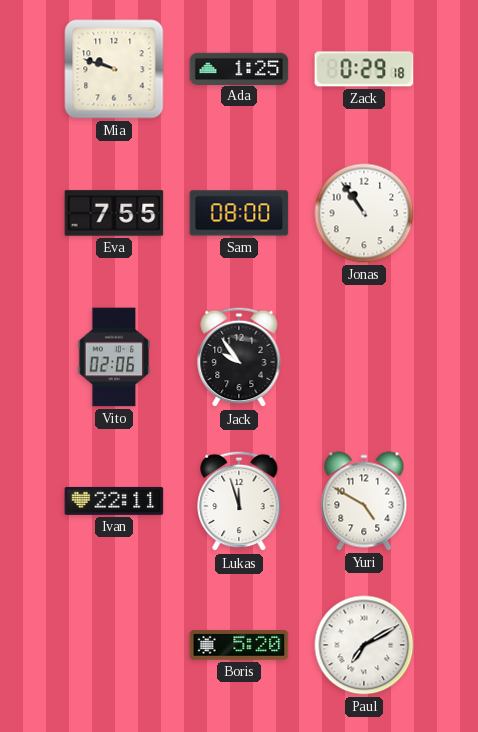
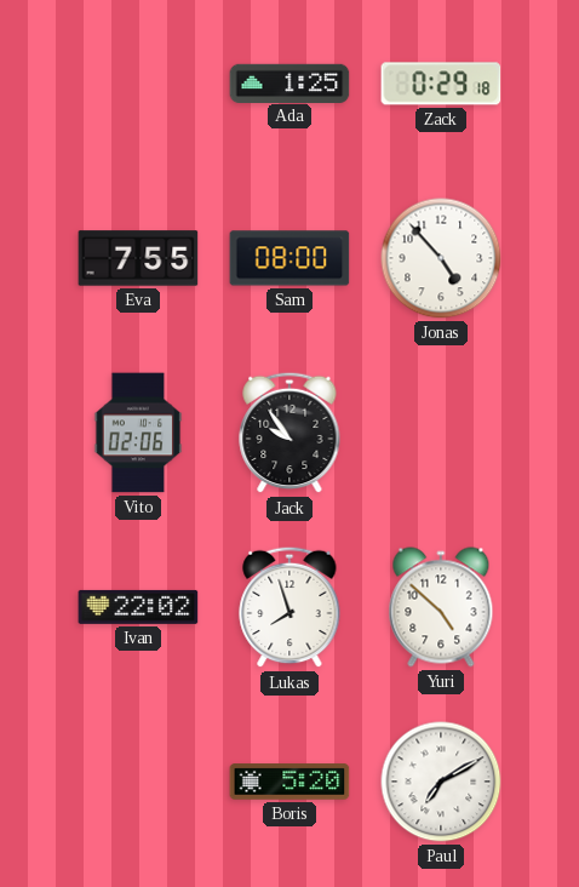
Mia: 9:48 -> none (114, 69)
Jonas: 10:54 -> 4:53 (441, 258)
Ivan: 22:11 -> 22:02 (138, 607)
Lukas: 11:57 -> 7:57 (289, 607)
Yuri: 4:50 -> 4:52 (441, 607)
